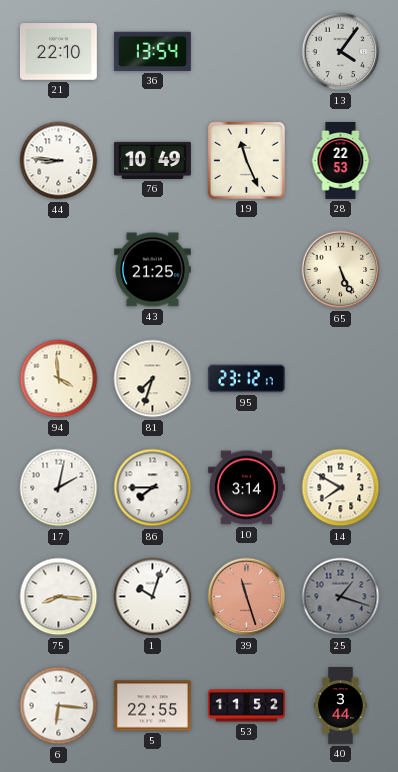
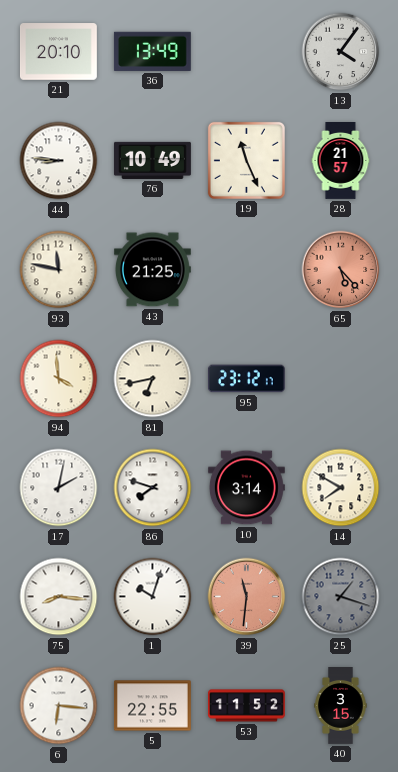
21: 22:10 -> 20:10 (58, 52)
36: 13:54 -> 13:49 (152, 51)
28: 22:53 -> 21:57 (341, 161)
93: none -> 11:47 (59, 270)
65: 5:26 -> 5:23 (341, 270)
65 dial: cream -> salmon (341, 270)
81: 7:33 -> 6:43 (153, 379)
86: 7:45 -> 7:48 (153, 488)
39: 11:27 -> 11:31 (247, 597)
40: 3:44 -> 3:15 (341, 706)
